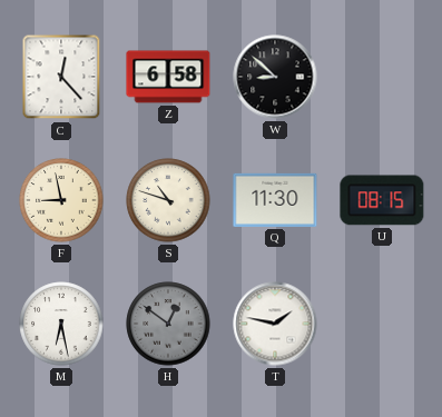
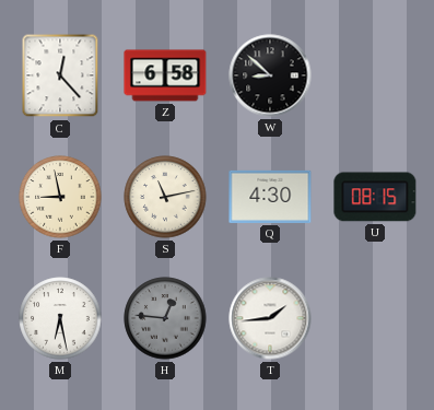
S: 10:48 -> 11:13 (165, 197)
Q: 11:30 -> 4:30 (270, 197)
H: 12:51 -> 12:46 (165, 318)
T: 1:47 -> 1:44 (270, 318)
